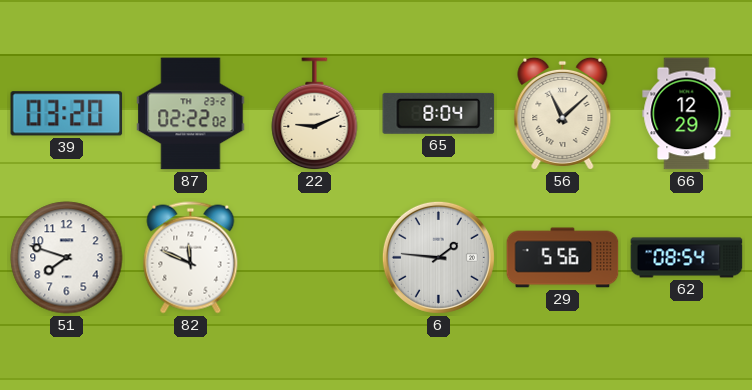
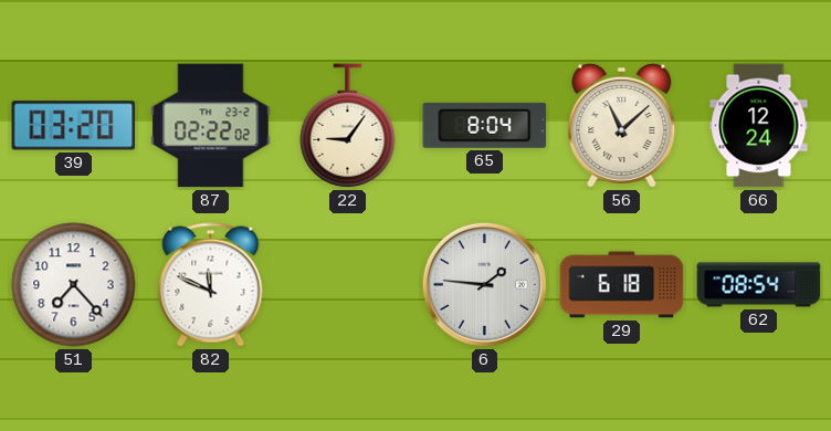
22: 9:11 -> 9:06 (348, 126)
66: 12:29 -> 12:24 (759, 126)
51: 7:48 -> 7:23 (74, 285)
29: 5:56 -> 6:18 (622, 285)
